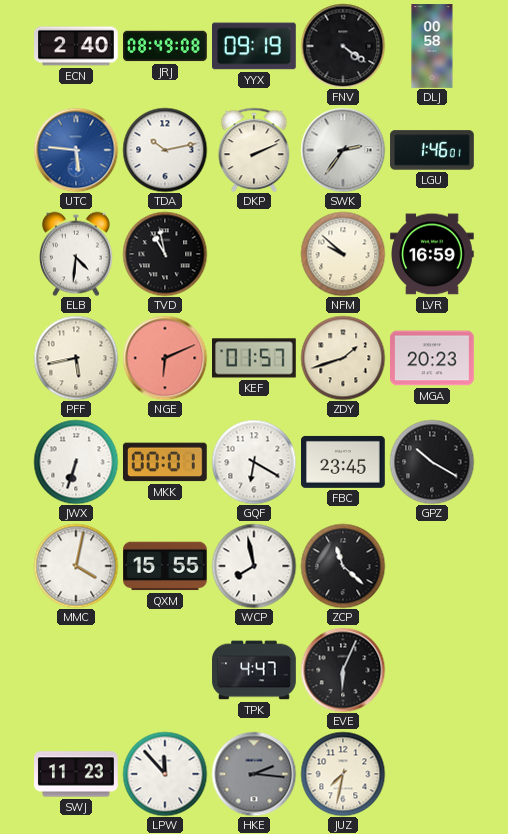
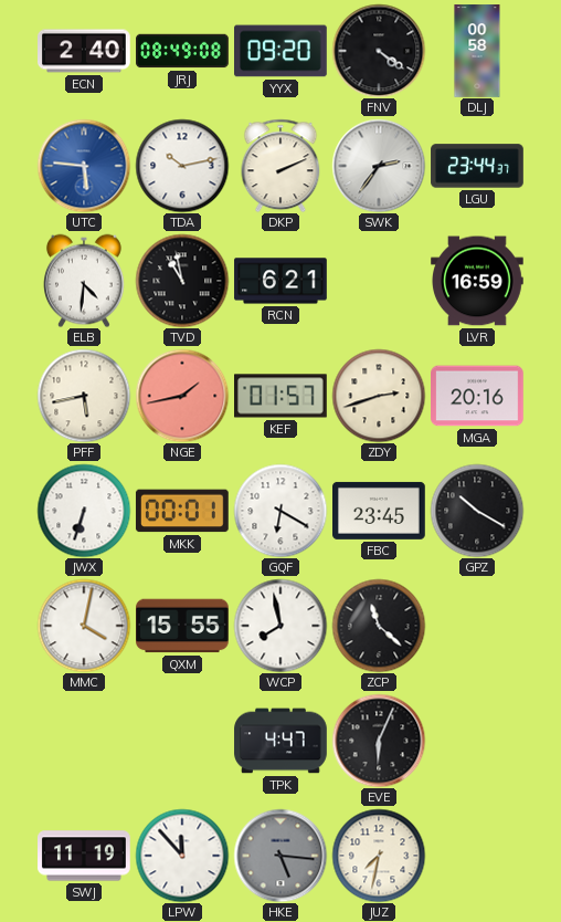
YYX: 09:19 -> 09:20 (282, 51)
LGU: 1:46 -> 23:44 (477, 166)
RCN: none -> 6:21 (280, 281)
NFM: 9:52 -> none (343, 254)
NGE: 6:11 -> 1:43 (182, 396)
ZDY: 1:42 -> 2:42 (379, 396)
MGA: 20:23 -> 20:16 (477, 396)
SWJ: 11:23 -> 11:19 (84, 856)
HKE: 2:16 -> 5:16 (280, 856)
